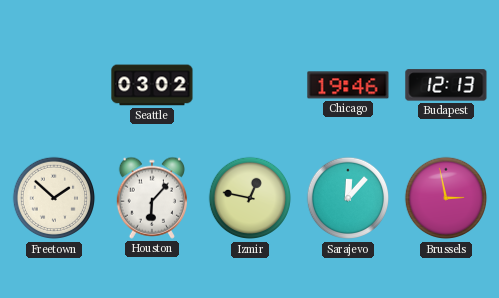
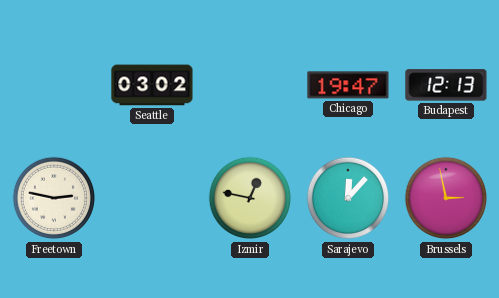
Chicago: 19:46 -> 19:47 (348, 85)
Freetown: 1:52 -> 2:47 (54, 198)
Houston: 6:07 -> none (151, 198)
